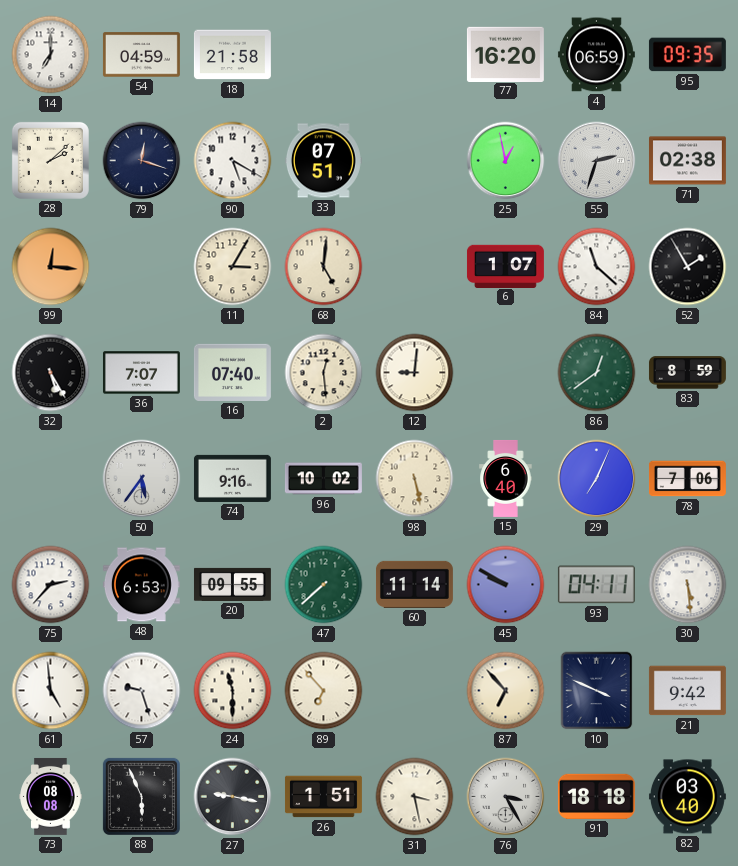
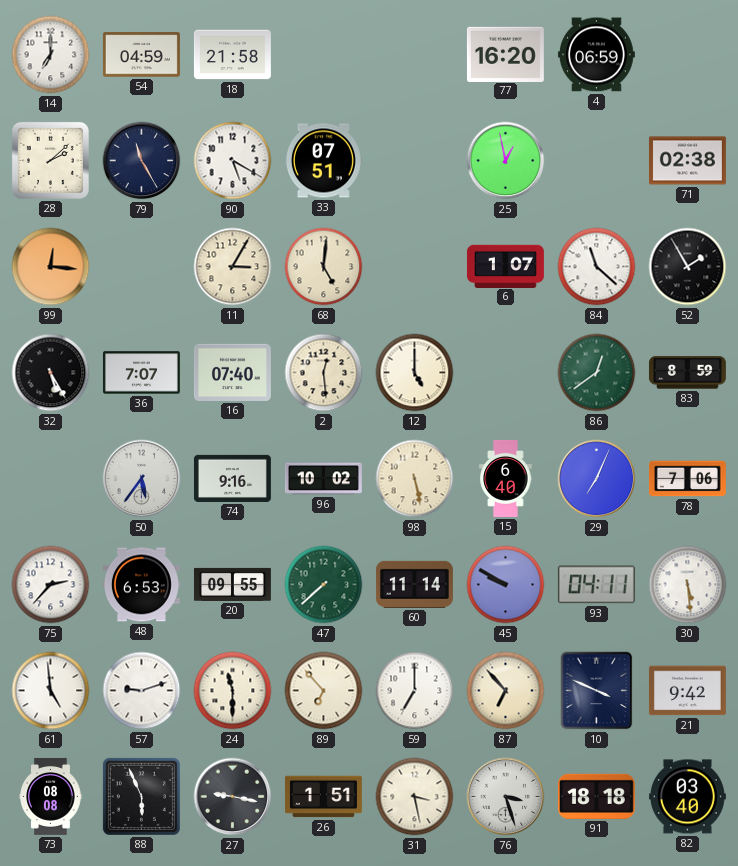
95: 09:35 -> none (687, 55)
79: 12:18 -> 11:25 (142, 161)
55: 2:33 -> none (597, 161)
12: 9:01 -> 5:00 (415, 373)
57: 9:27 -> 9:12 (142, 691)
59: none -> 7:00 (415, 691)
76: 3:25 -> 3:27 (506, 797)
